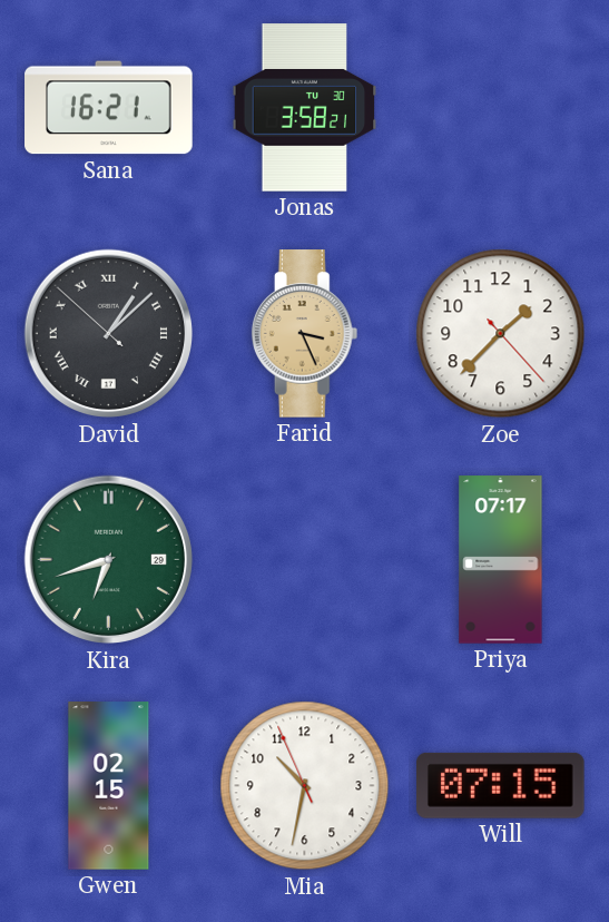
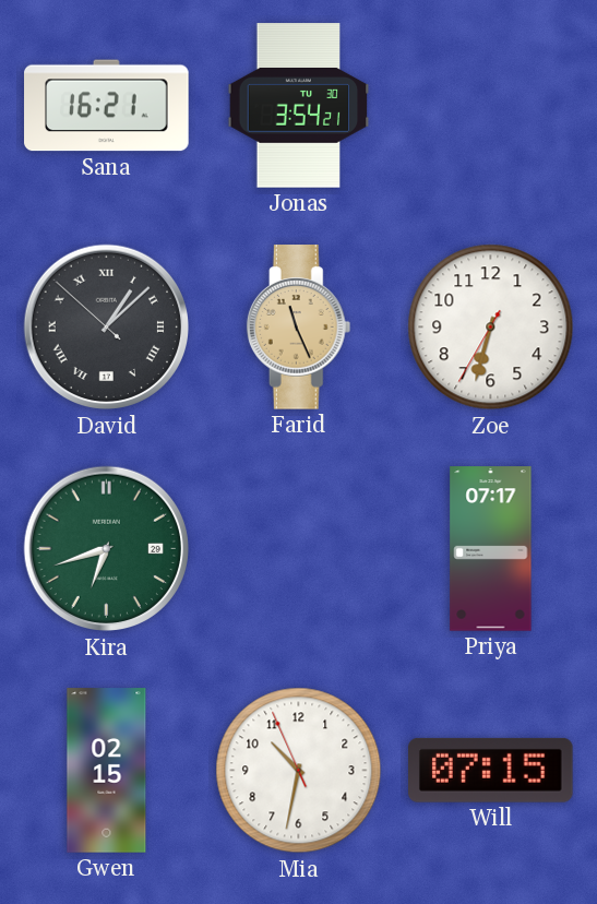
Jonas: 3:58 -> 3:54 (299, 106)
Farid: 3:26 -> 11:26 (299, 328)
Zoe: 1:37 -> 6:32 (491, 328)
